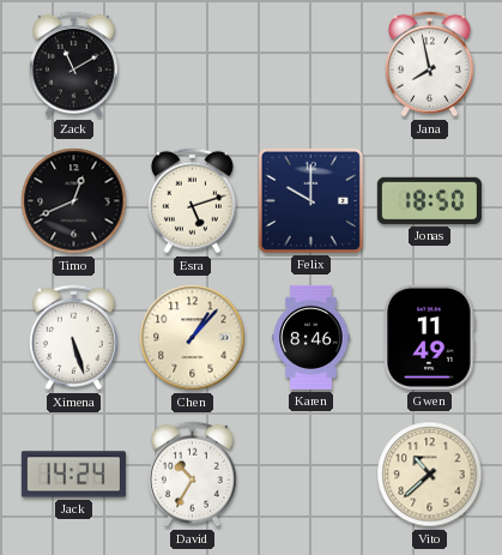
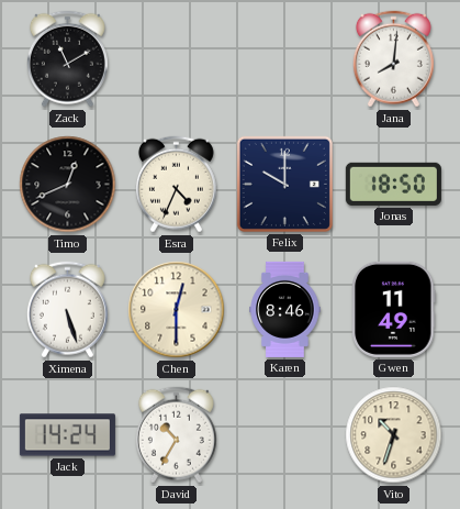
Jana: 7:58 -> 8:01 (393, 59)
Esra: 5:12 -> 4:34 (176, 185)
Chen: 1:07 -> 12:30 (177, 310)
Vito: 10:38 -> 10:33 (394, 435)
